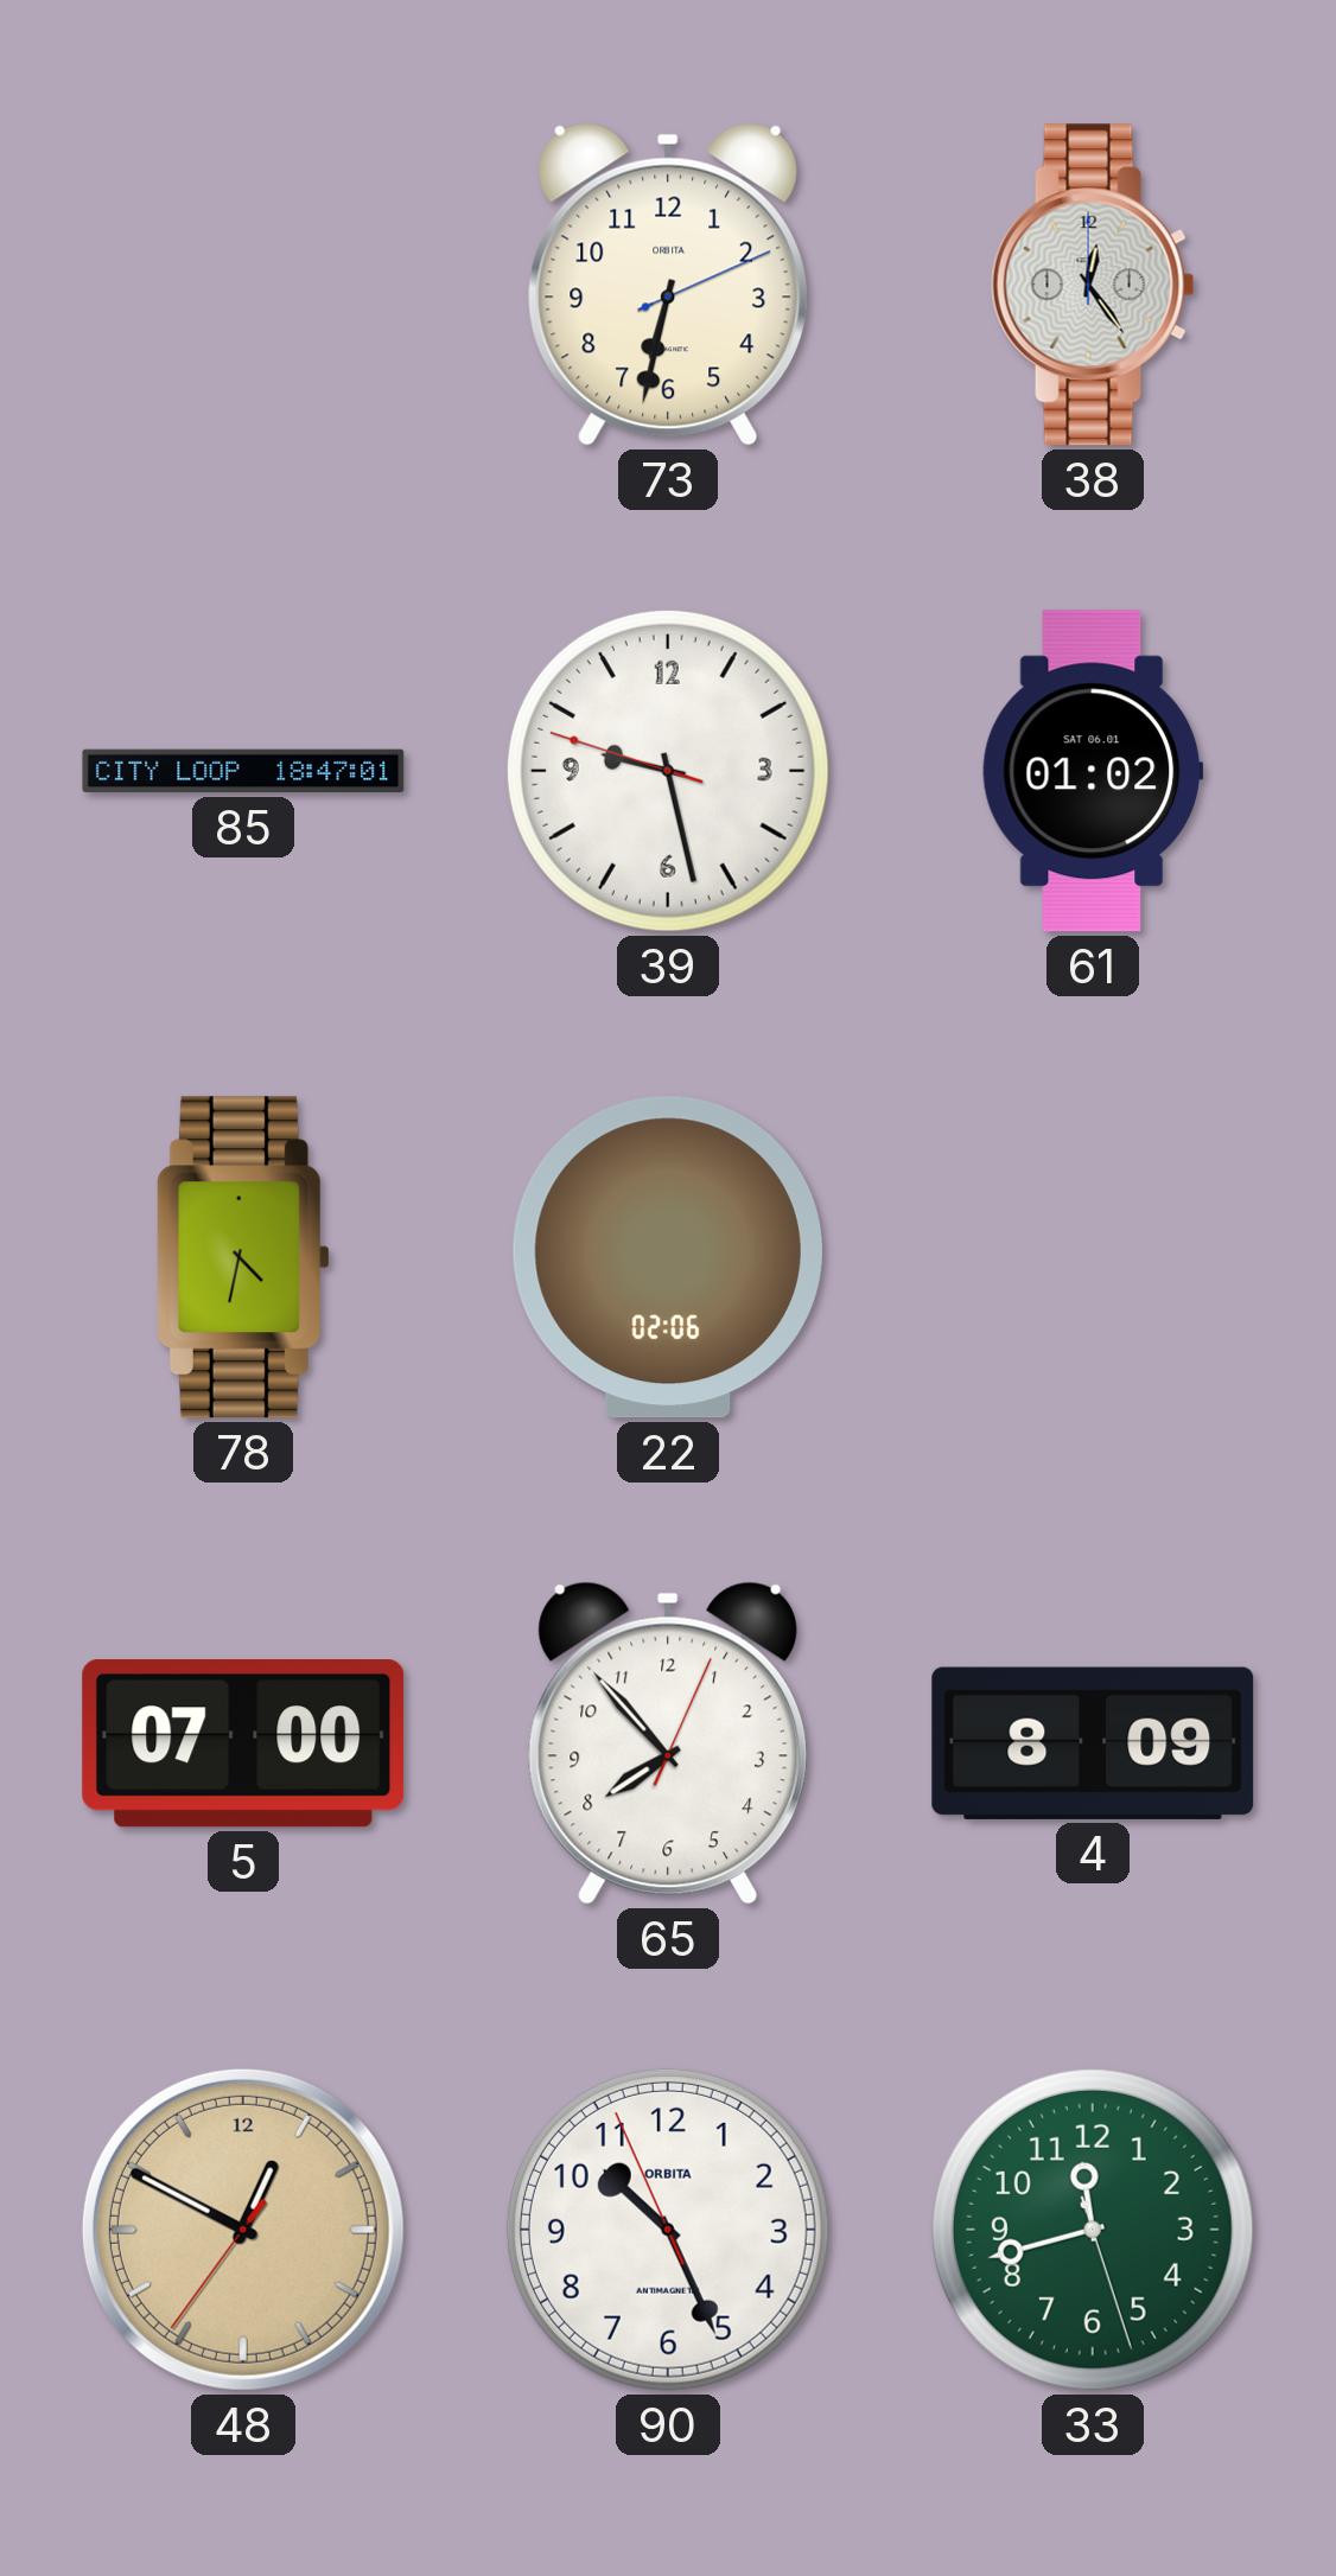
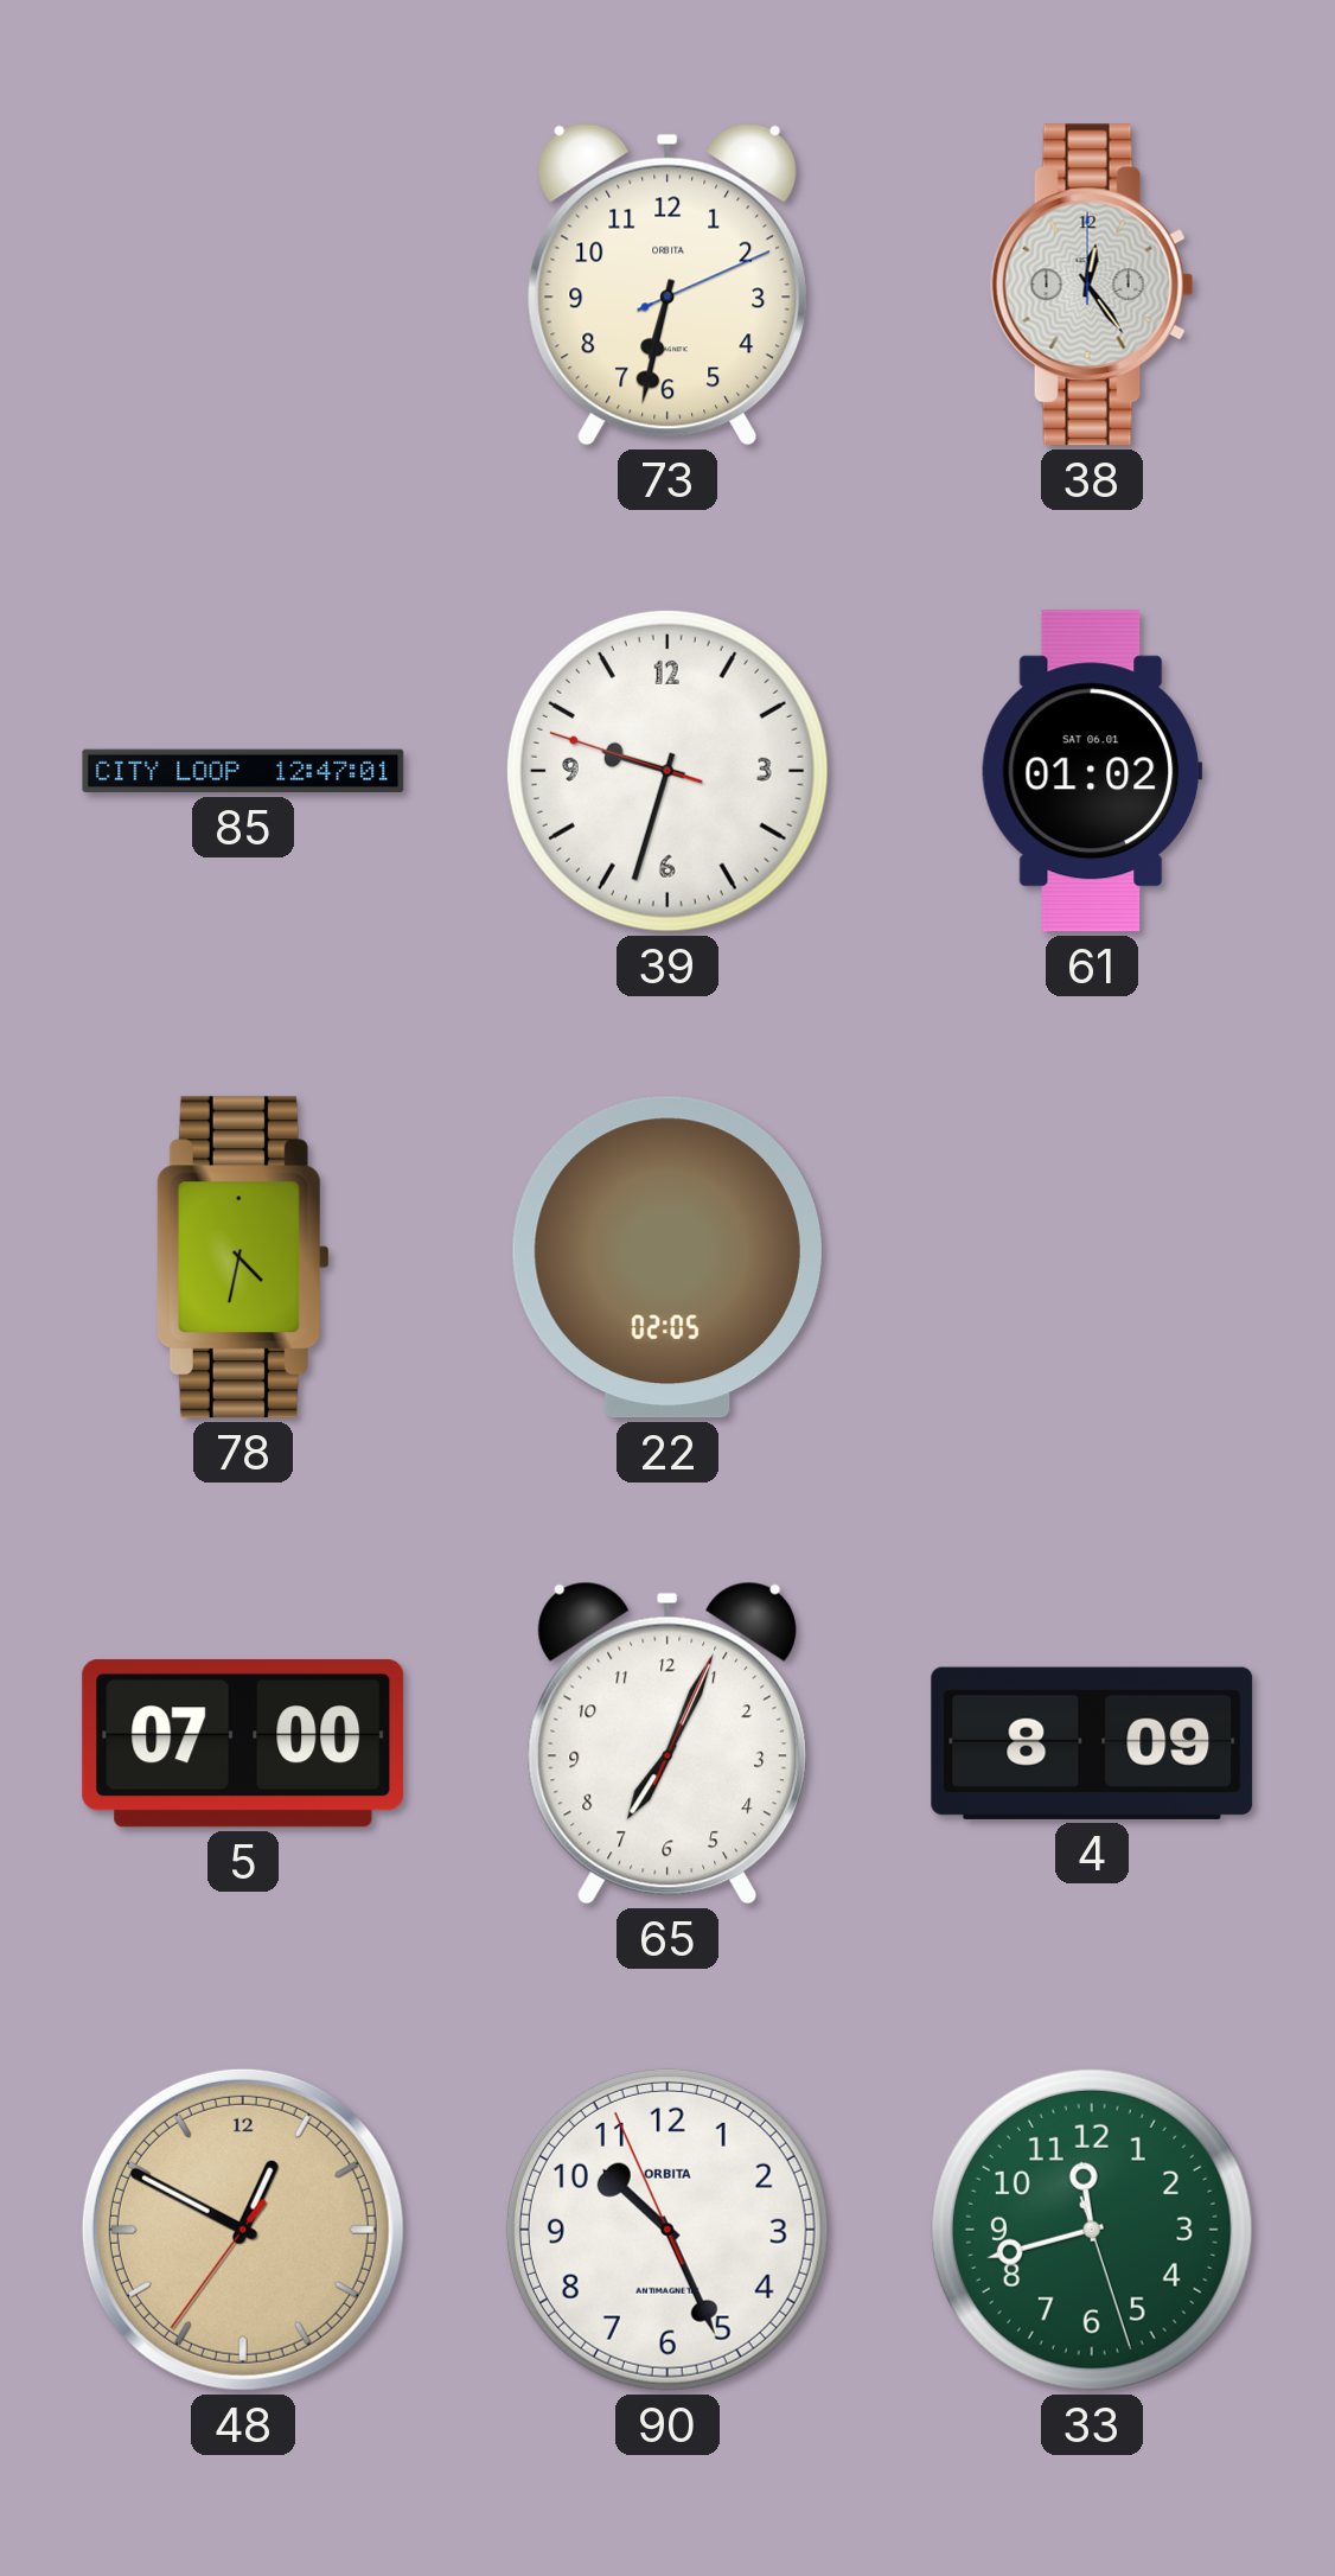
85: 18:47 -> 12:47 (243, 771)
39: 9:27 -> 9:32 (667, 771)
22: 02:06 -> 02:05 (667, 1257)
65: 7:53 -> 7:04 (667, 1743)
